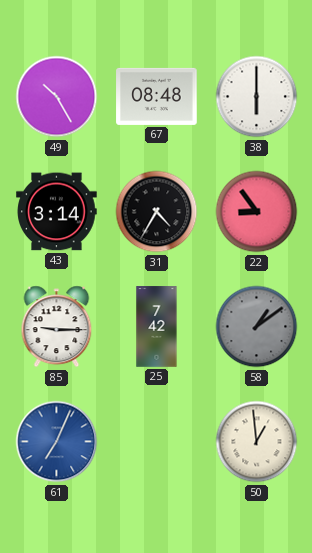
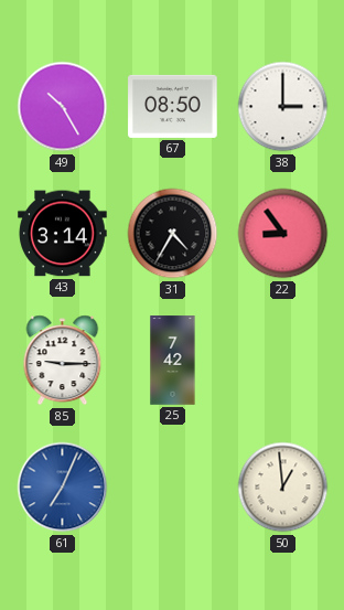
67: 08:48 -> 08:50 (173, 106)
38: 6:00 -> 3:00 (283, 107)
58: 1:09 -> none (257, 327)
